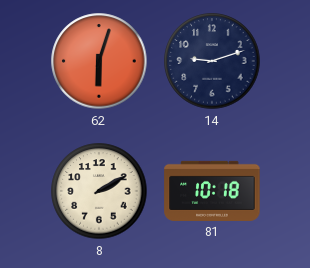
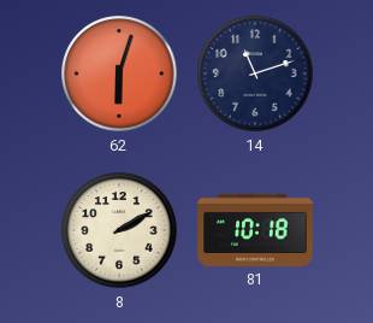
14: 9:12 -> 11:12 (255, 74)
